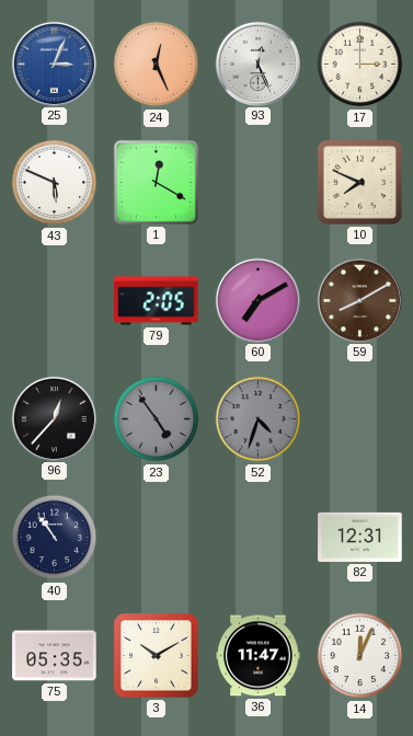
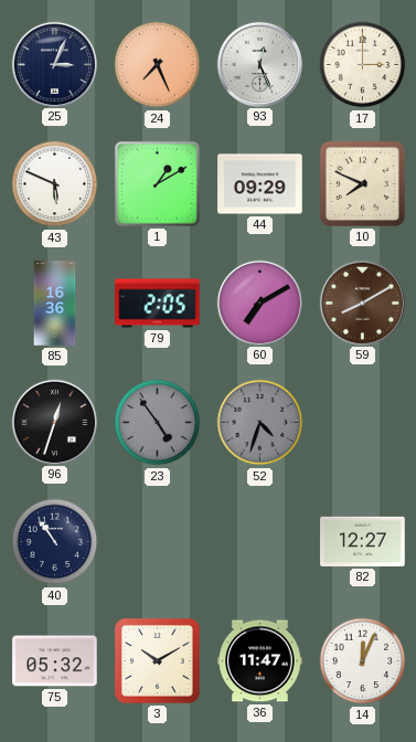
25 dial: blue -> navy (54, 64)
24: 12:26 -> 7:26 (158, 65)
1: 12:20 -> 1:10 (157, 183)
44: none -> 09:29 (260, 184)
85: none -> 16:36 (55, 304)
96: 12:37 -> 12:33 (54, 422)
82: 12:31 -> 12:27 (363, 541)
75: 05:35 -> 05:32 (55, 661)
